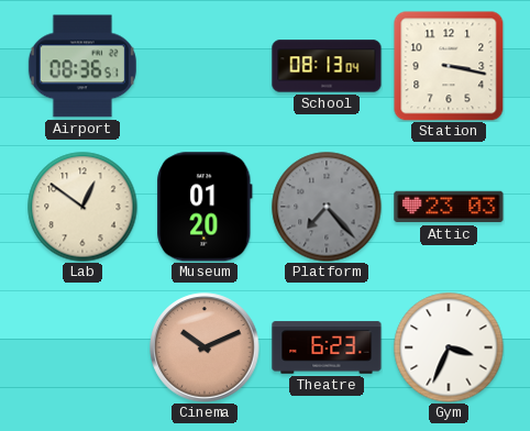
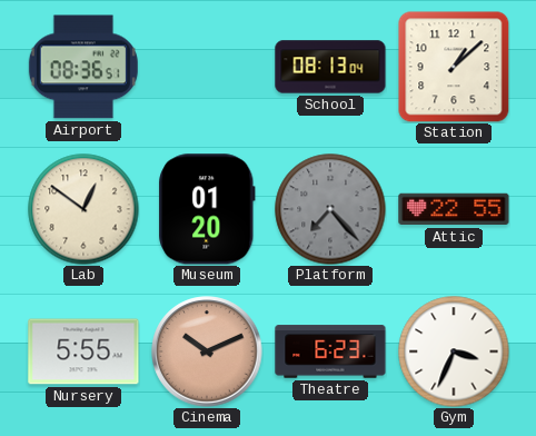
Station: 3:17 -> 1:08 (454, 67)
Attic: 23:03 -> 22:55 (454, 209)
Nursery: none -> 5:55 (83, 351)
